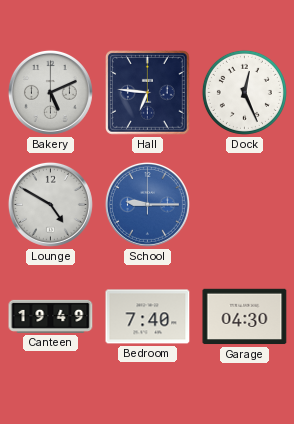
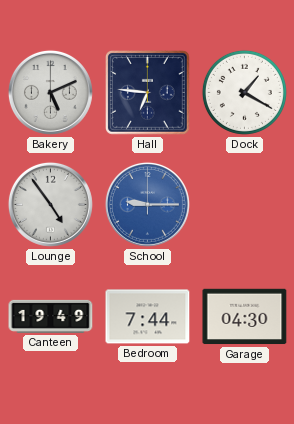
Dock: 12:26 -> 1:20 (244, 92)
Lounge: 4:50 -> 4:54 (50, 204)
Bedroom: 7:40 -> 7:44 (148, 317)
